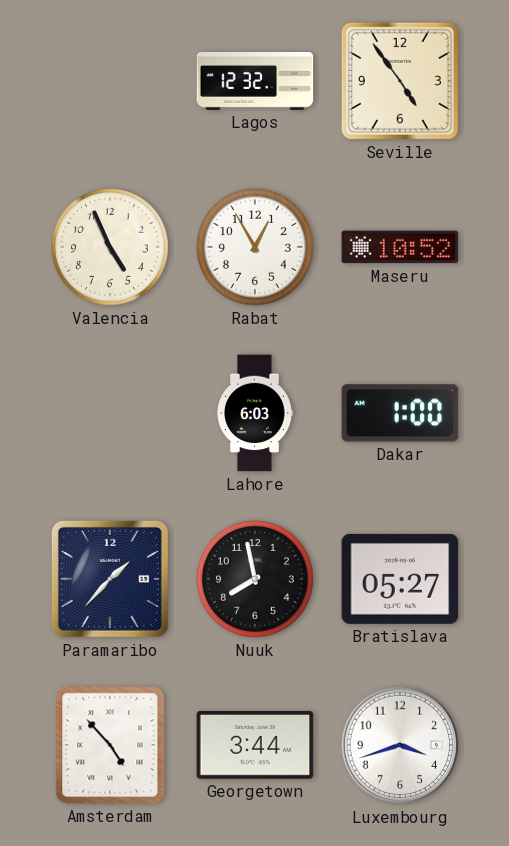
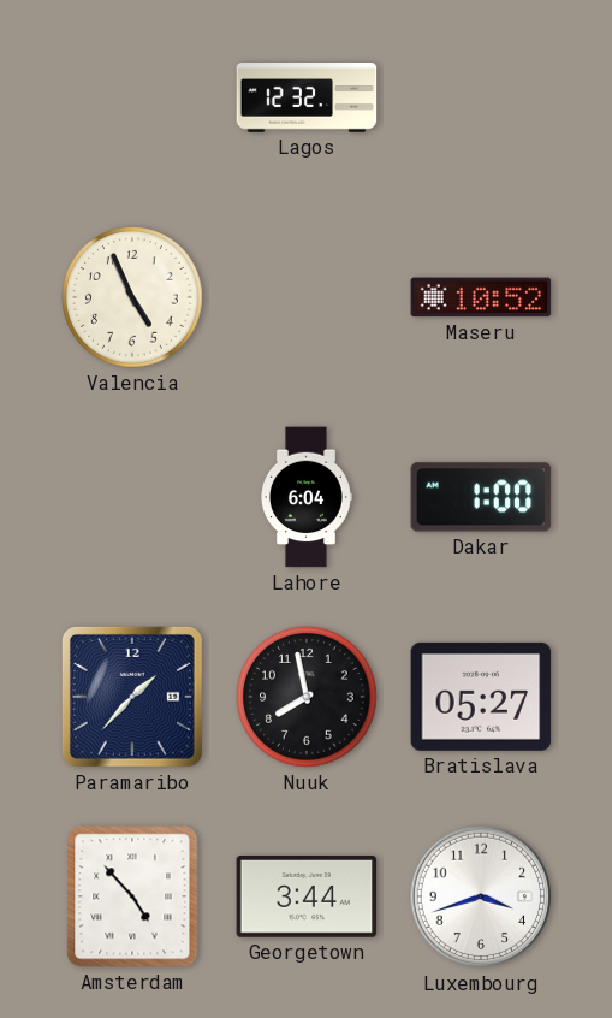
Seville: 4:54 -> none (400, 81)
Rabat: 12:55 -> none (256, 248)
Lahore: 6:03 -> 6:04 (307, 497)
